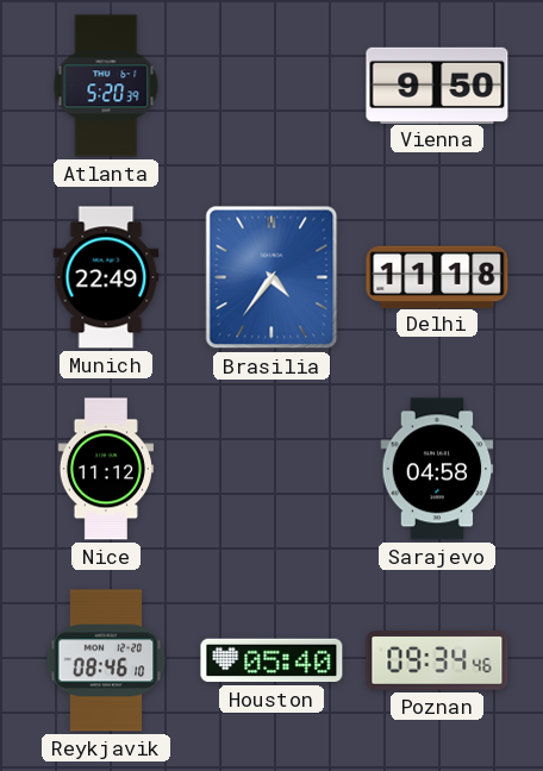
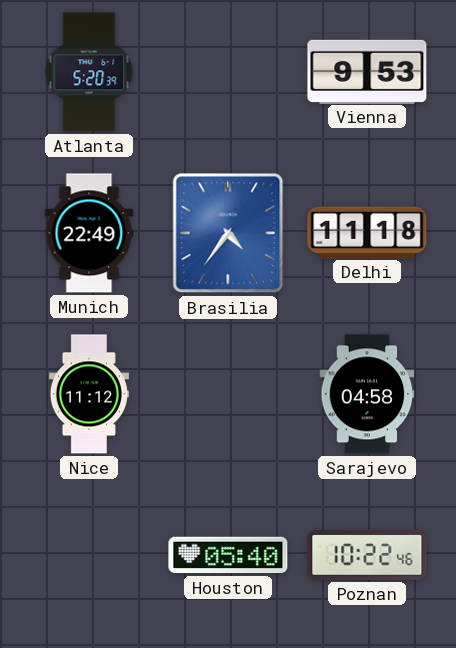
Vienna: 9:50 -> 9:53 (367, 71)
Reykjavik: 08:46 -> none (106, 660)
Poznan: 09:34 -> 10:22 (367, 555)
